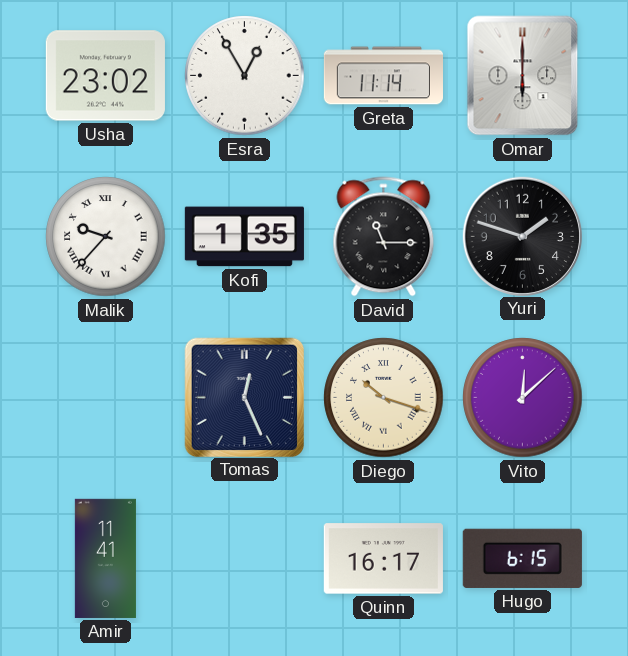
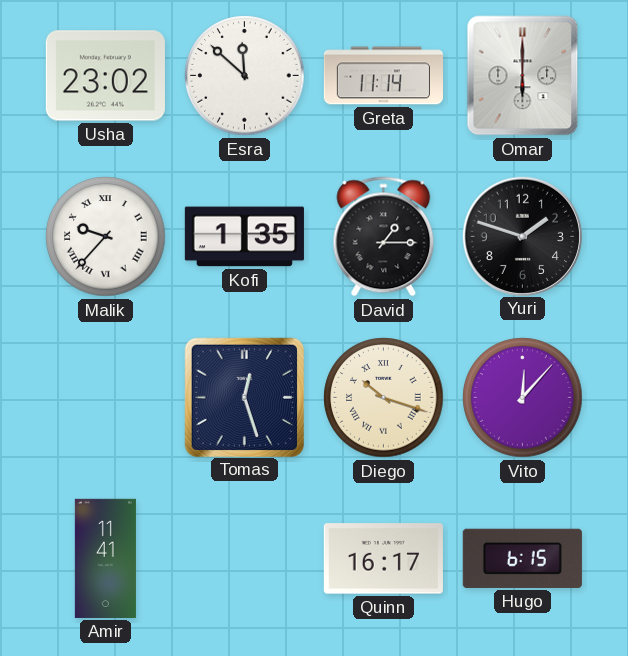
Esra: 12:55 -> 11:52 (245, 76)
David: 11:15 -> 1:15 (384, 237)
Tomas: 12:26 -> 12:27 (244, 397)
Vito: 12:08 -> 12:07 (523, 398)
